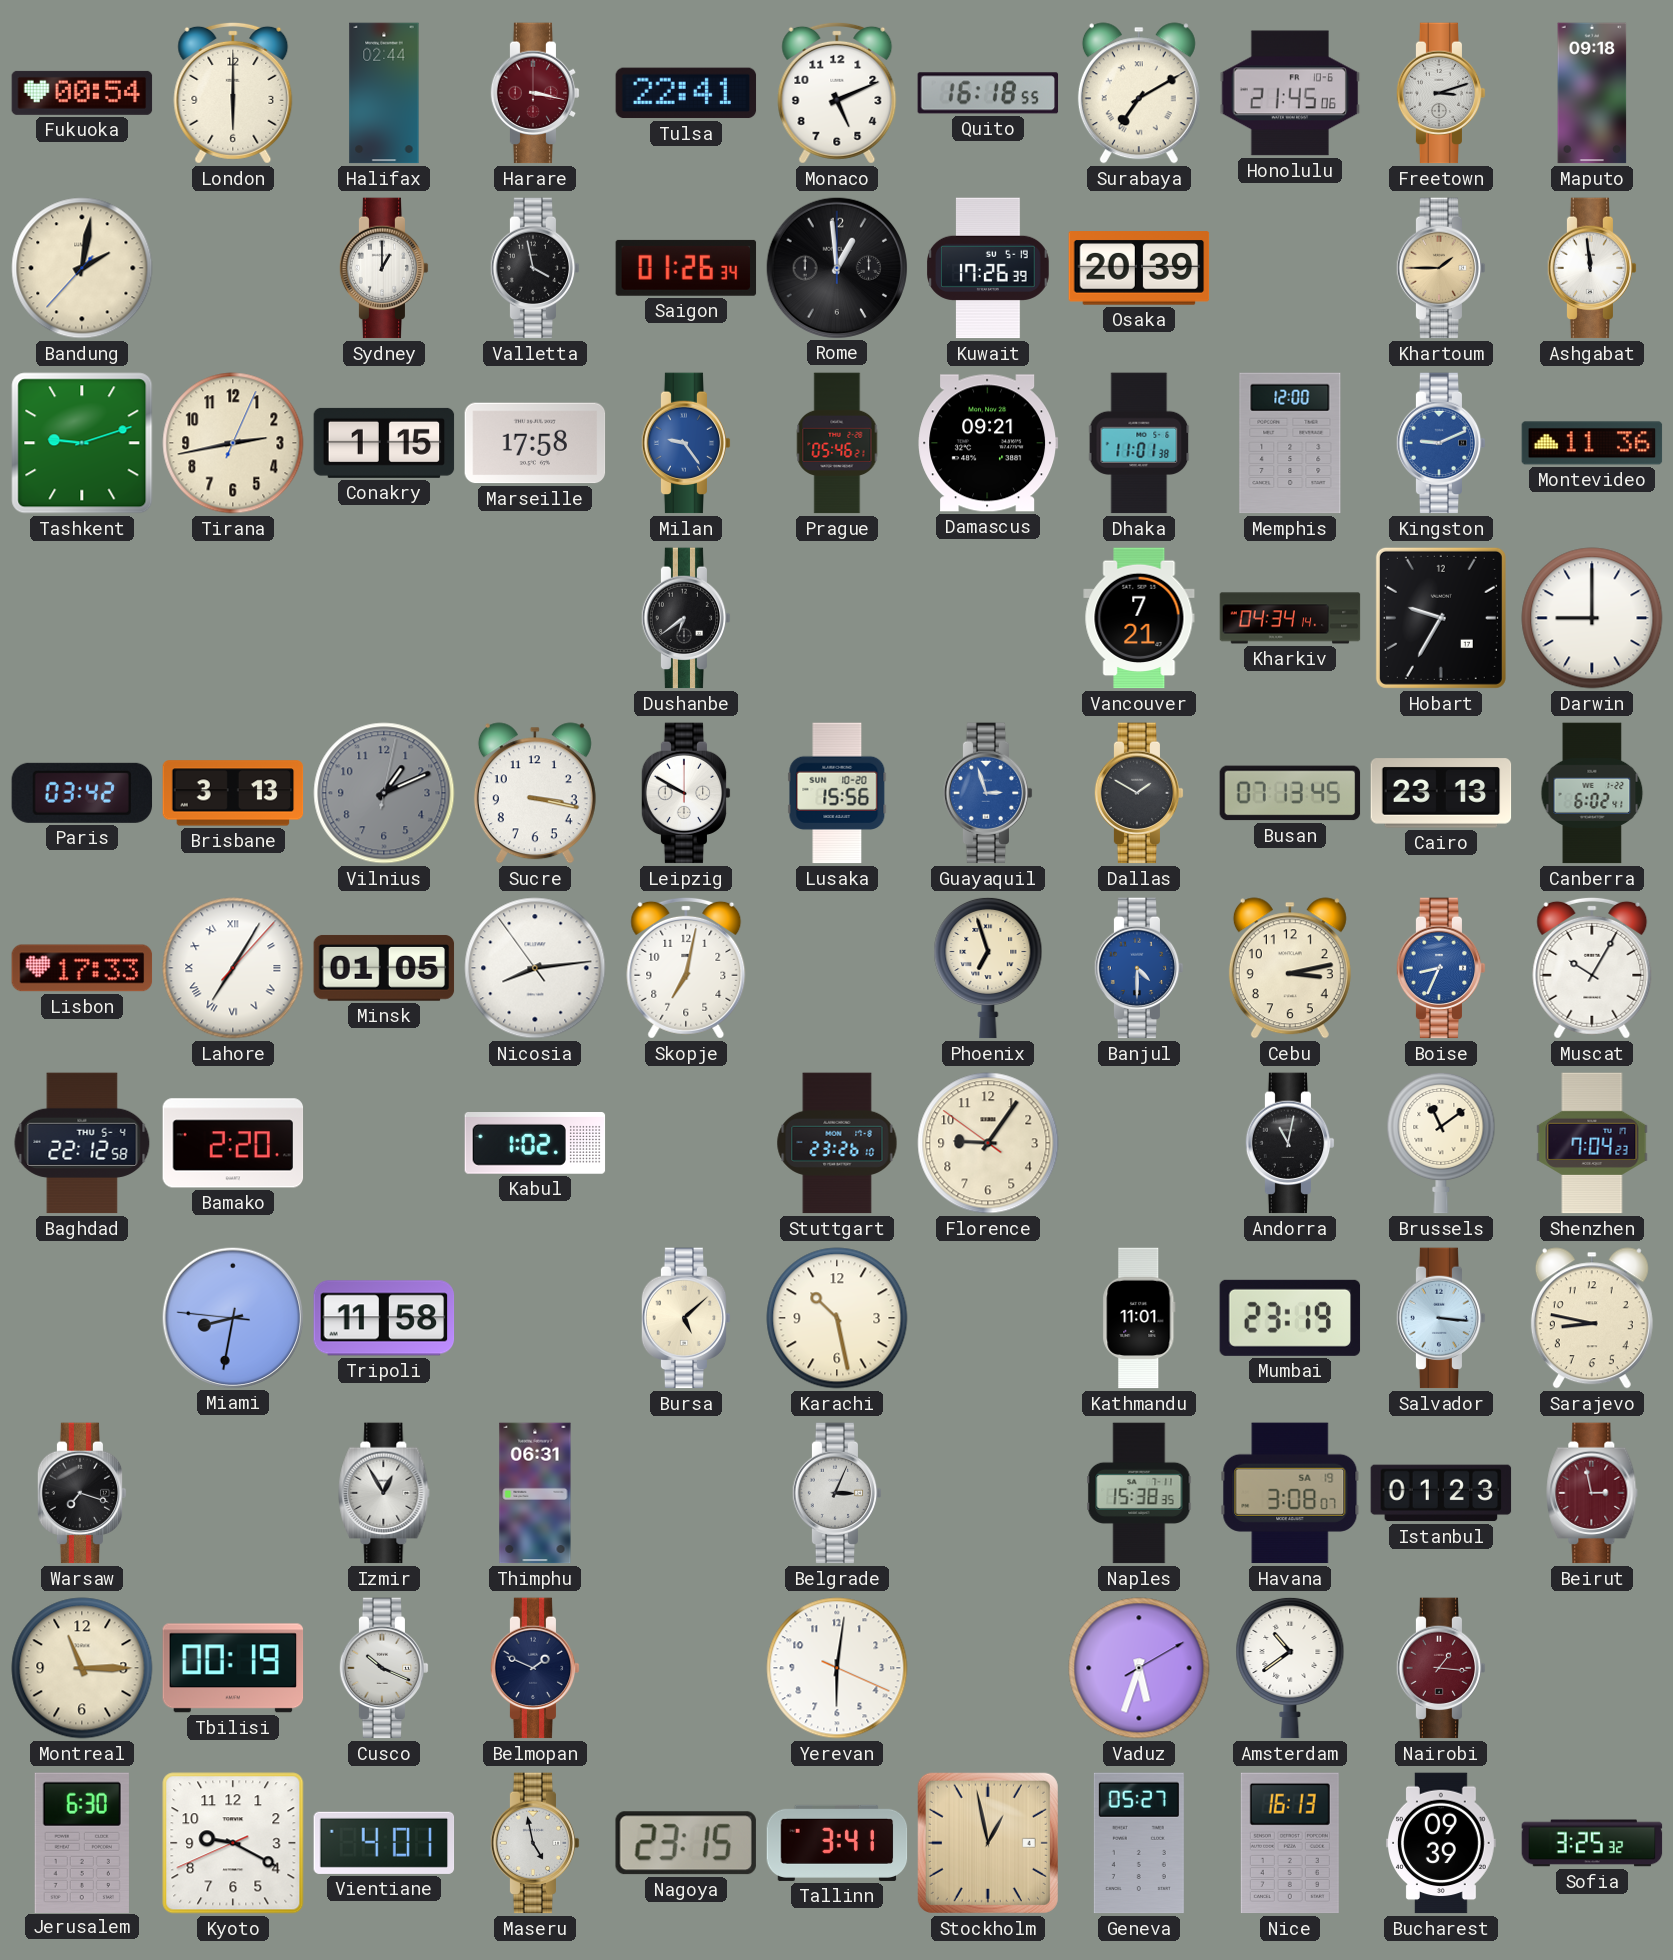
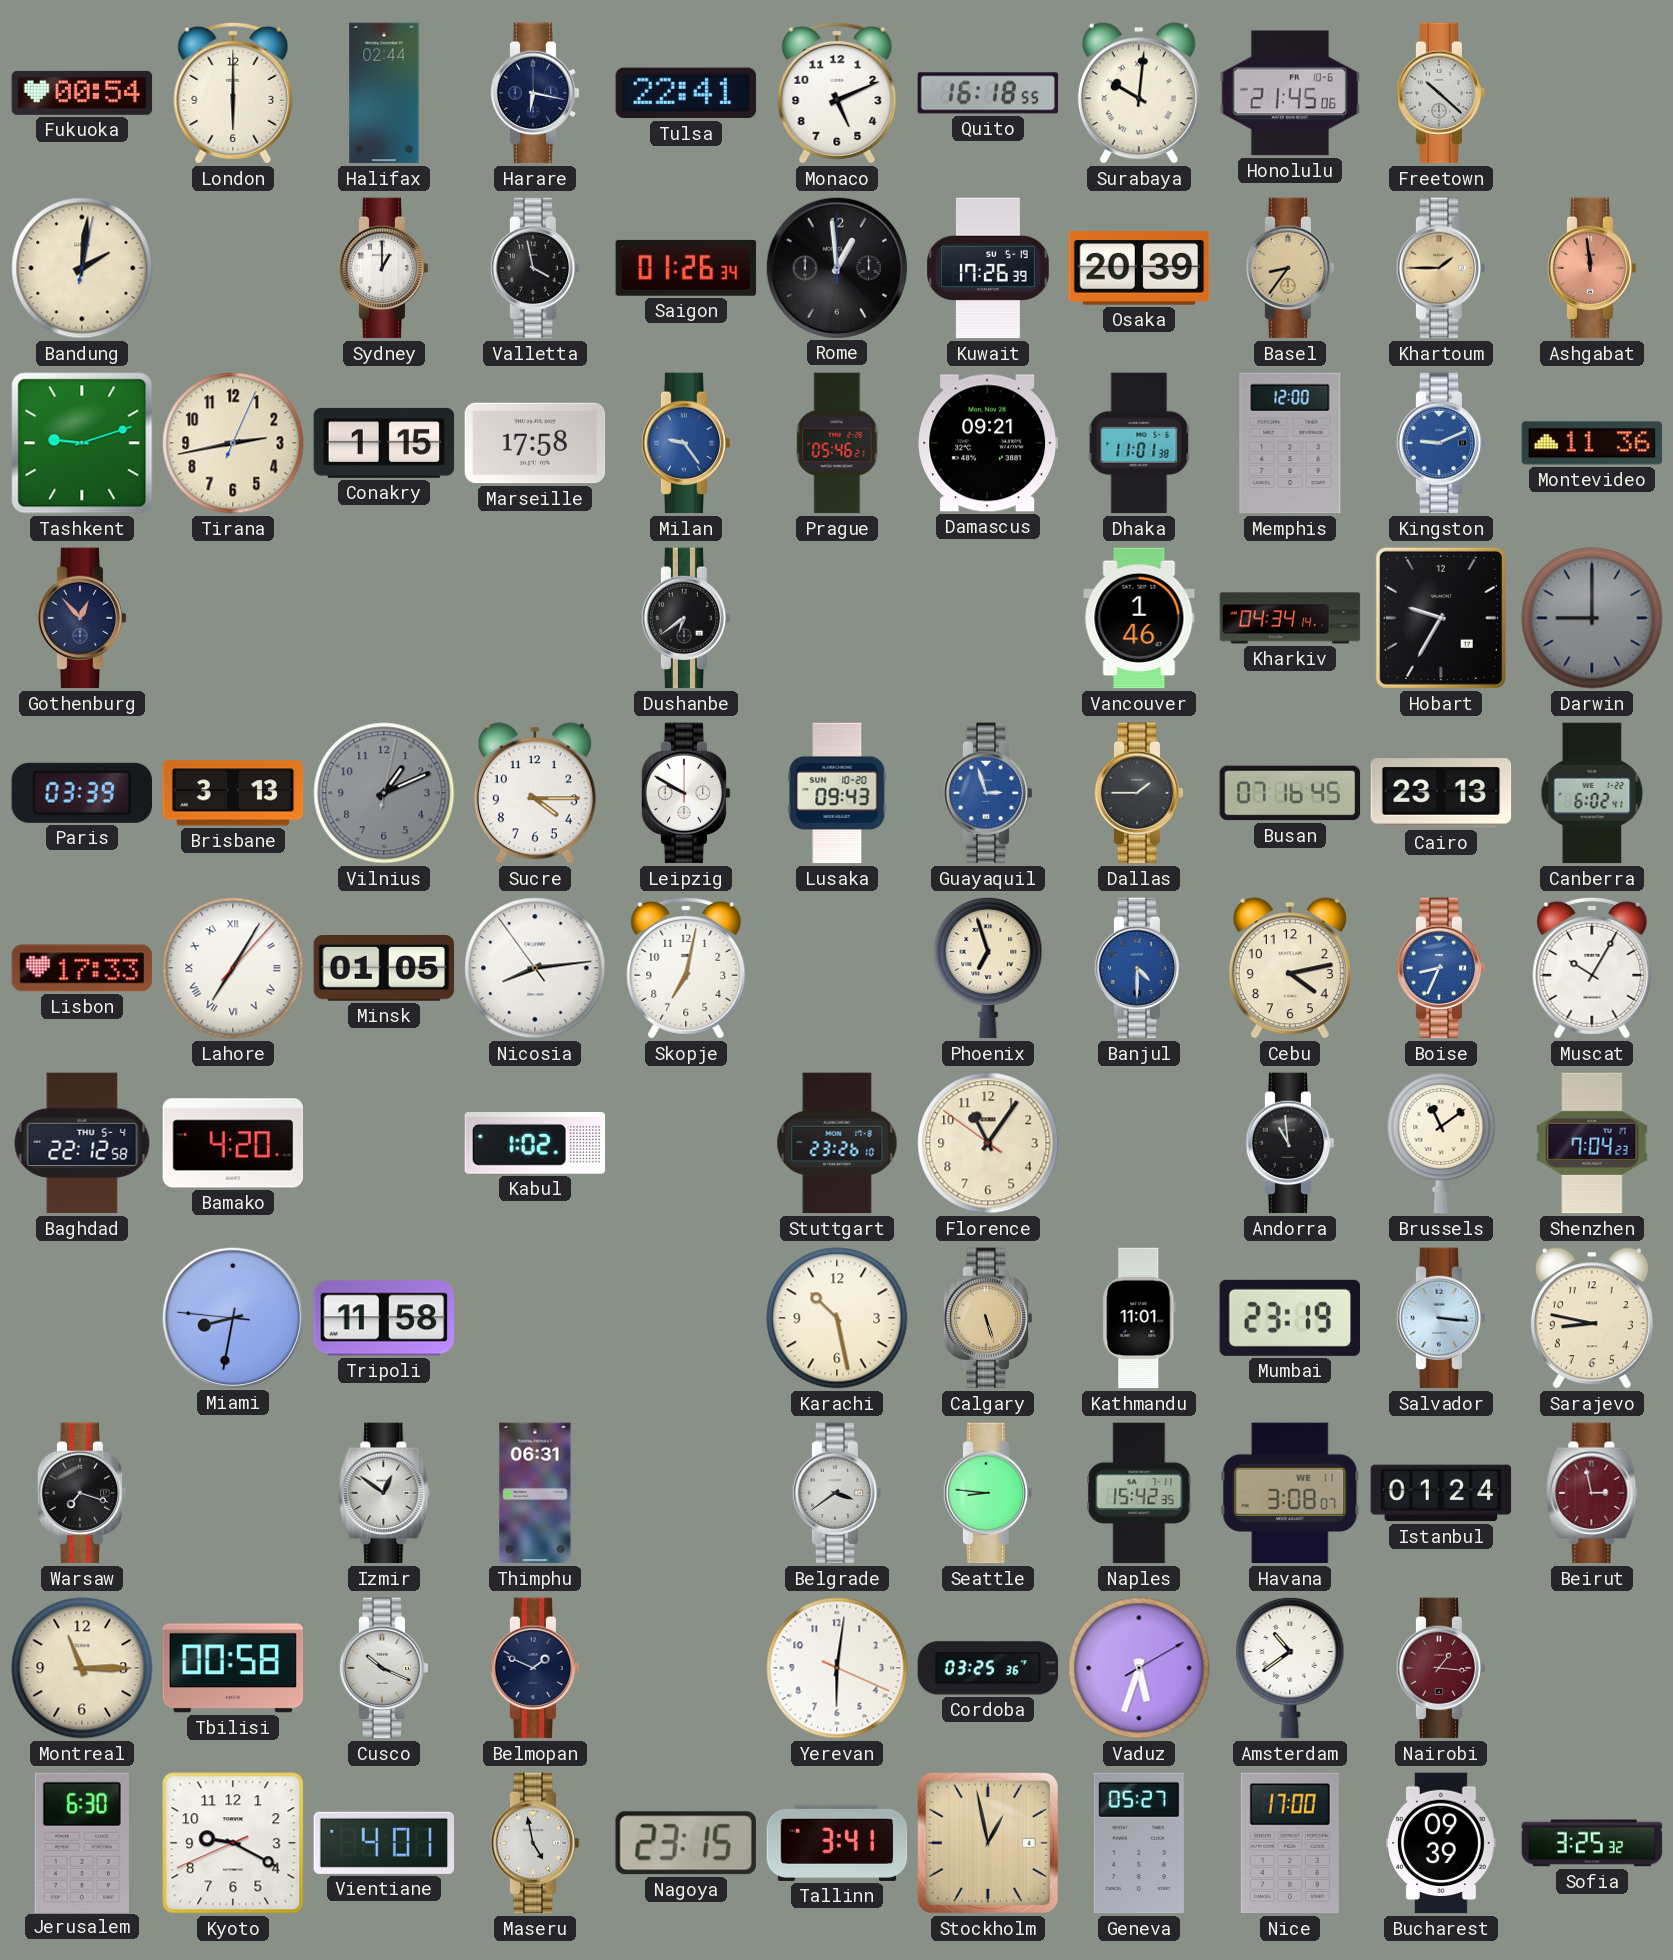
Harare: 3:17 -> 6:17 (535, 93)
Harare dial: burgundy -> navy (535, 93)
Surabaya: 7:10 -> 10:01 (1139, 93)
Freetown: 3:12 -> 10:22 (1441, 93)
Maputo: 09:18 -> none (1592, 93)
Bandung: 2:01:37 -> 2:01:02 (82, 268)
Basel: none -> 8:36 (1290, 268)
Ashgabat dial: white -> salmon (1592, 268)
Gothenburg: none -> 12:53 (82, 618)
Vancouver: 7:21 -> 1:46 (1139, 618)
Darwin dial: white -> grey (1592, 618)
Paris: 03:42 -> 03:39 (82, 793)
Sucre: 3:17 -> 4:15 (535, 793)
Lusaka: 15:56 -> 09:43 (837, 793)
Dallas: 1:50 -> 1:45 (1139, 793)
Busan: 07:13 -> 07:16 (1290, 793)
Cebu: 3:13 -> 4:13 (1290, 968)
Bamako: 2:20 -> 4:20 (233, 1143)
Florence: 9:05 -> 11:05 (988, 1143)
Andorra: 11:02 -> 10:59 (1290, 1143)
Bursa: 5:08 -> none (686, 1318)
Calgary: none -> 5:27 (988, 1318)
Izmir: 12:55 -> 12:51 (384, 1493)
Belgrade: 3:04 -> 3:39 (837, 1493)
Seattle: none -> 8:46 (988, 1493)
Naples: 15:38 -> 15:42 (1139, 1493)
Havana date: SA 19 -> WE 11 (1290, 1493)
Istanbul: 01:23 -> 01:24 (1441, 1493)
Tbilisi: 00:19 -> 00:58 (233, 1668)
Cordoba: none -> 03:25 (988, 1668)
Nice: 16:13 -> 17:00 (1290, 1843)
